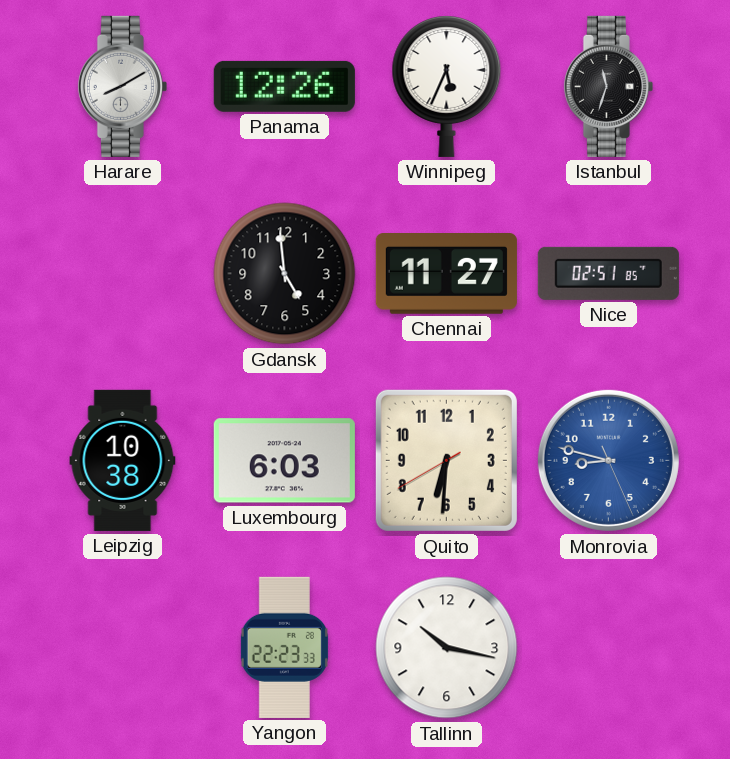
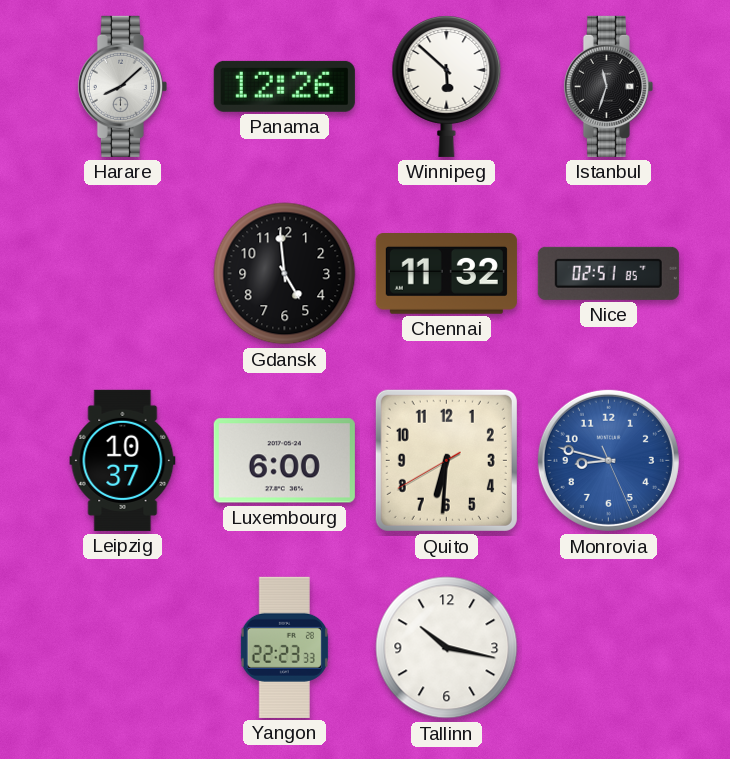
Harare: 8:10 -> 8:08 (122, 86)
Winnipeg: 5:34 -> 5:52 (447, 87)
Chennai: 11:27 -> 11:32 (446, 274)
Leipzig: 10:38 -> 10:37 (123, 460)
Luxembourg: 6:03 -> 6:00 (284, 461)
